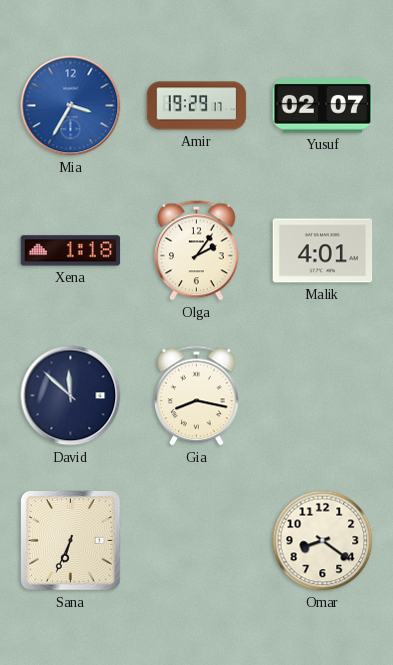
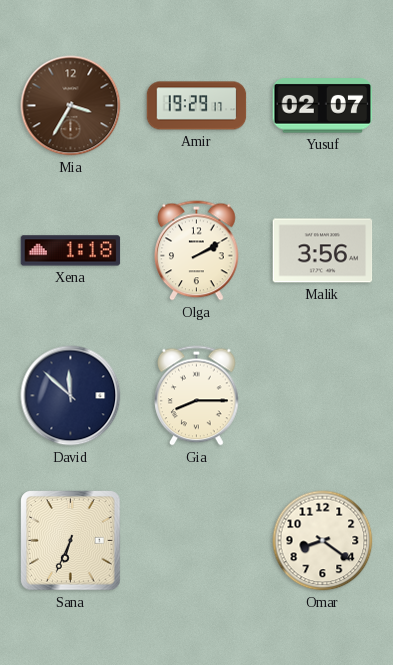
Mia dial: blue -> brown (71, 106)
Olga: 2:06 -> 2:10 (197, 251)
Malik: 4:01 -> 3:56 (323, 251)
Gia: 8:17 -> 8:15 (197, 396)
